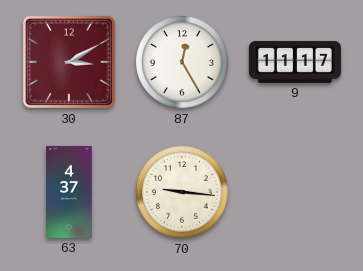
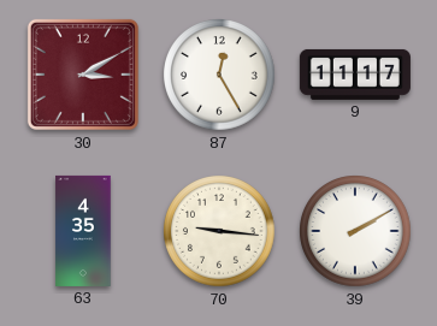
63: 4:37 -> 4:35 (83, 231)
39: none -> 2:10 (355, 231)
